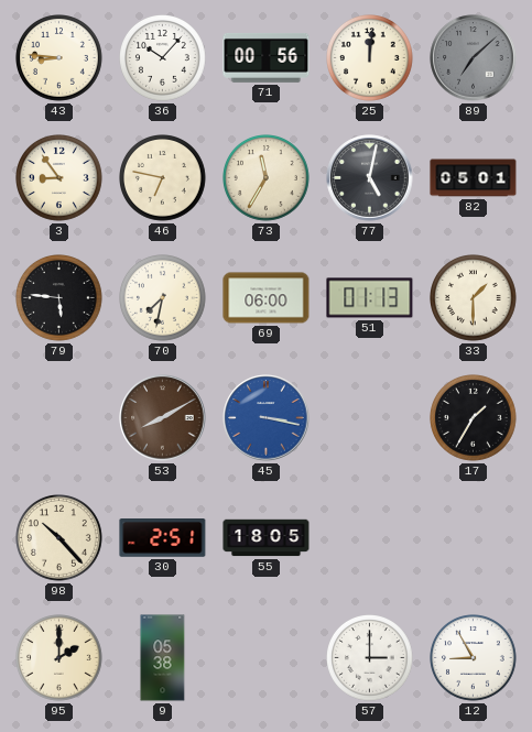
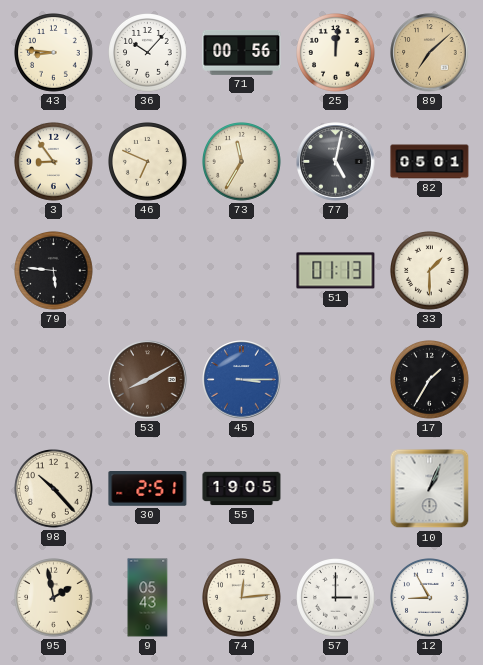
89 dial: grey -> champagne (430, 53)
46: 6:47 -> 6:49 (148, 162)
70: 7:32 -> none (163, 298)
69: 06:00 -> none (267, 298)
45: 3:17 -> 3:15 (242, 380)
55: 18:05 -> 19:05 (242, 489)
10: none -> 1:04 (430, 489)
95: 2:00 -> 1:58 (54, 598)
9: 05:38 -> 05:43 (148, 598)
74: none -> 12:14 (242, 598)
